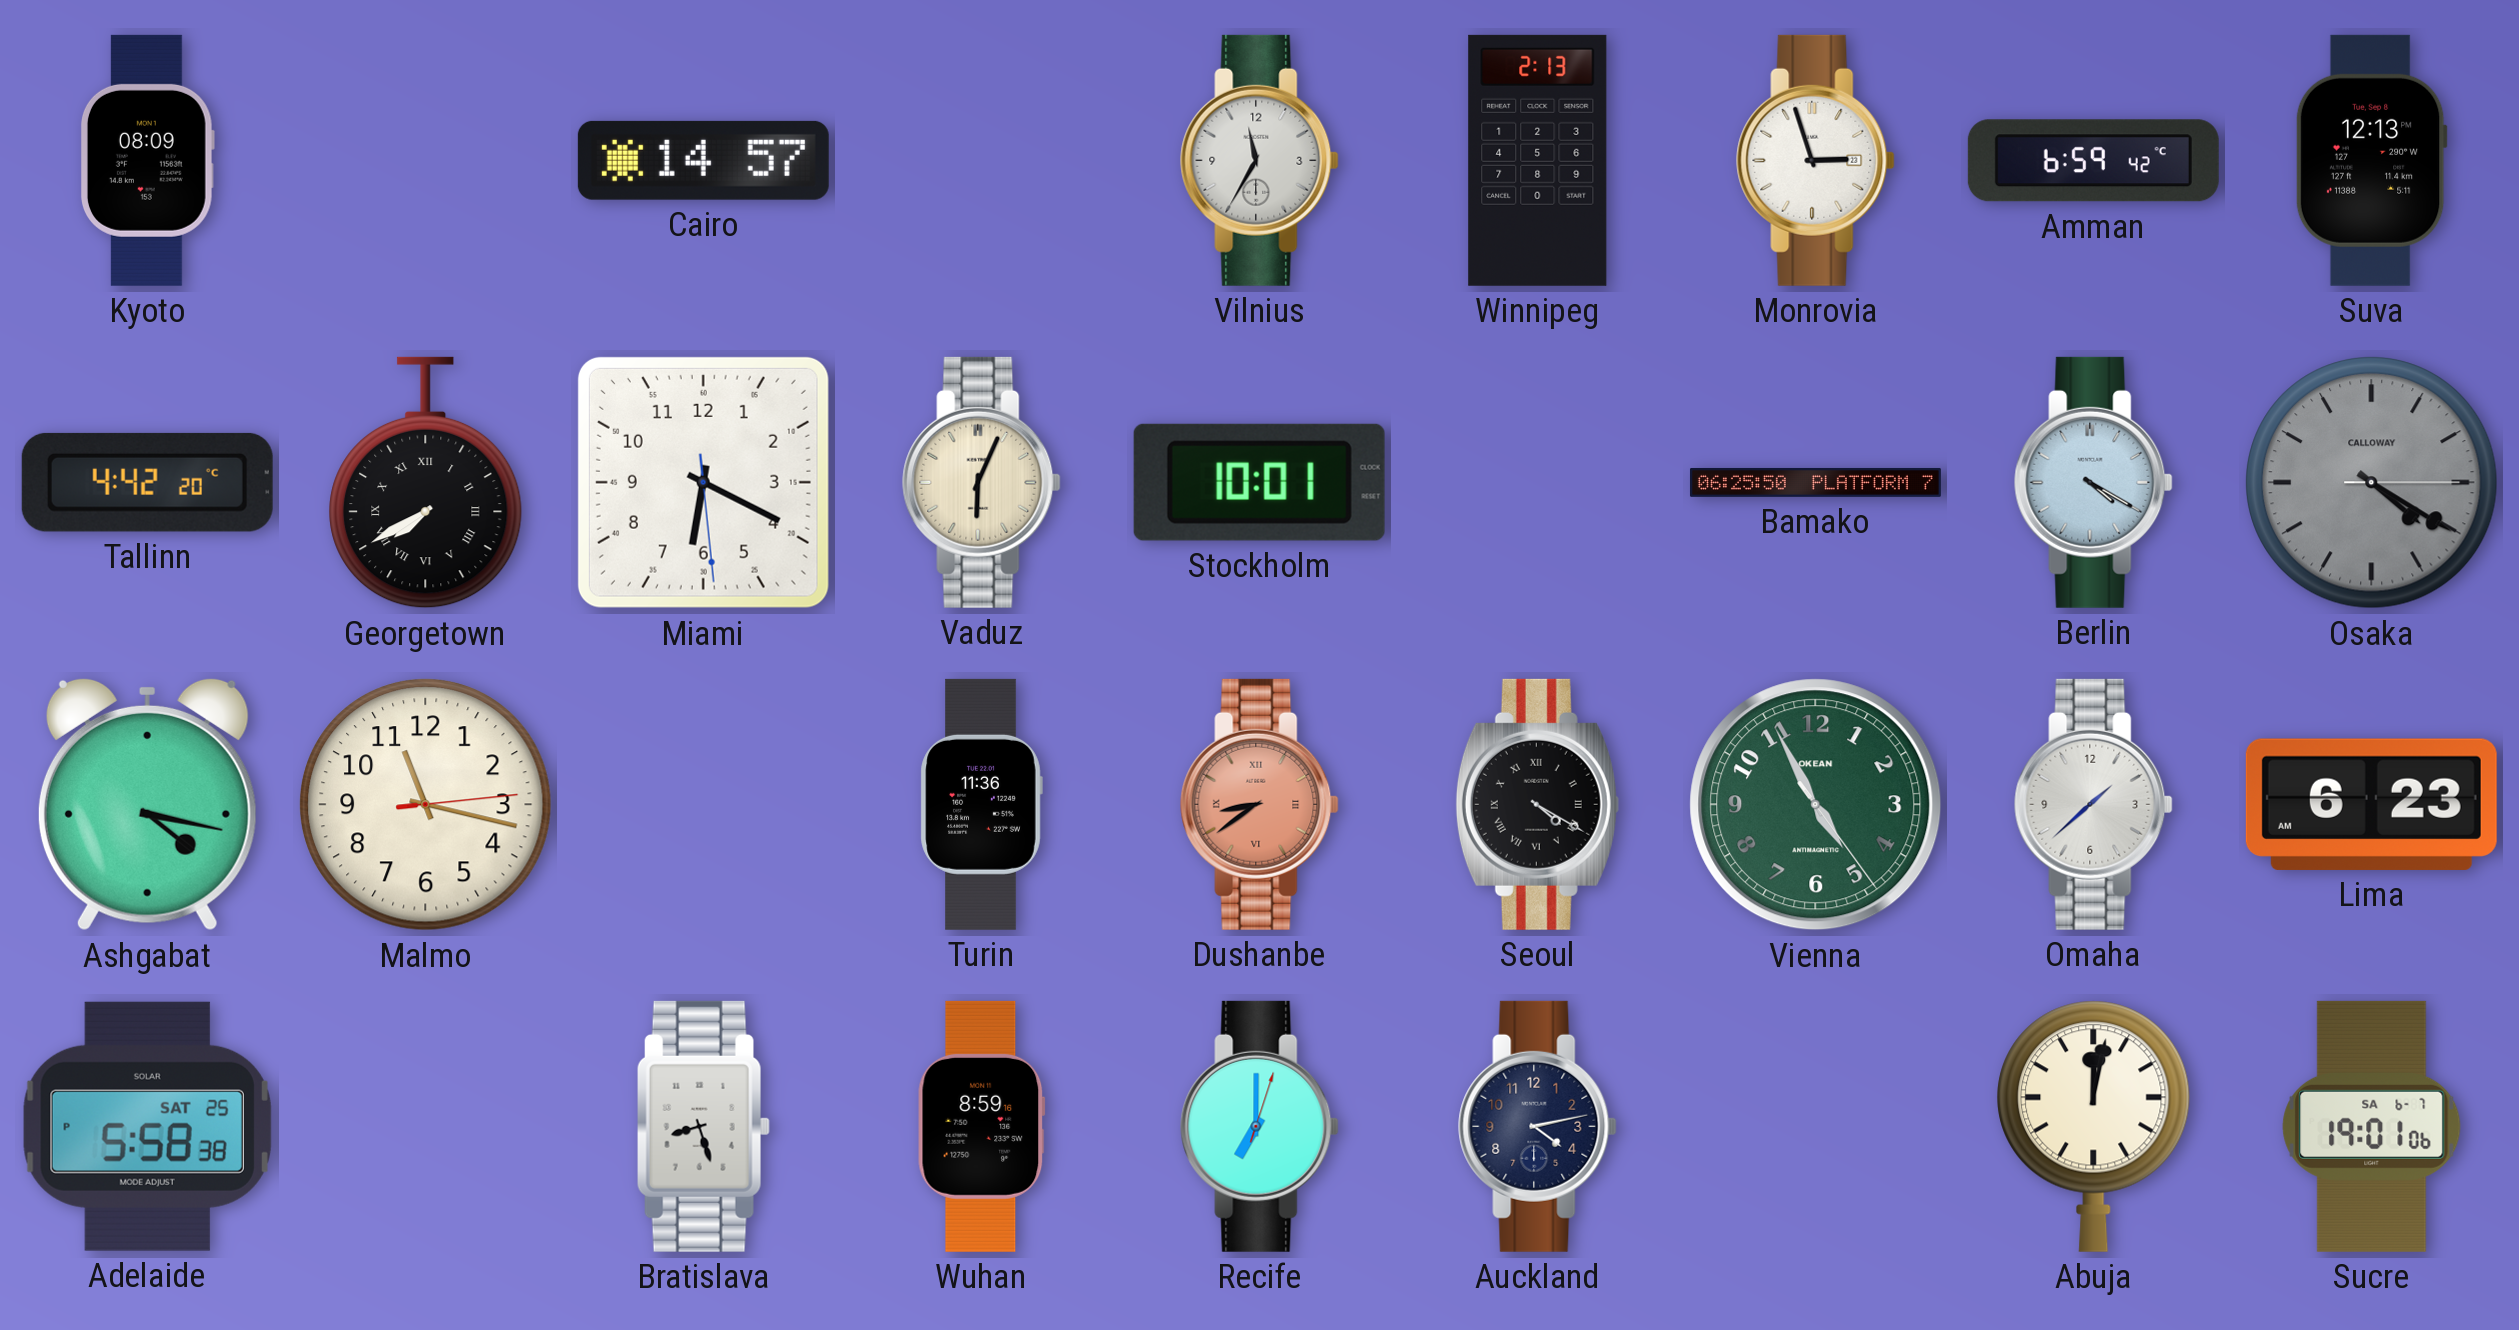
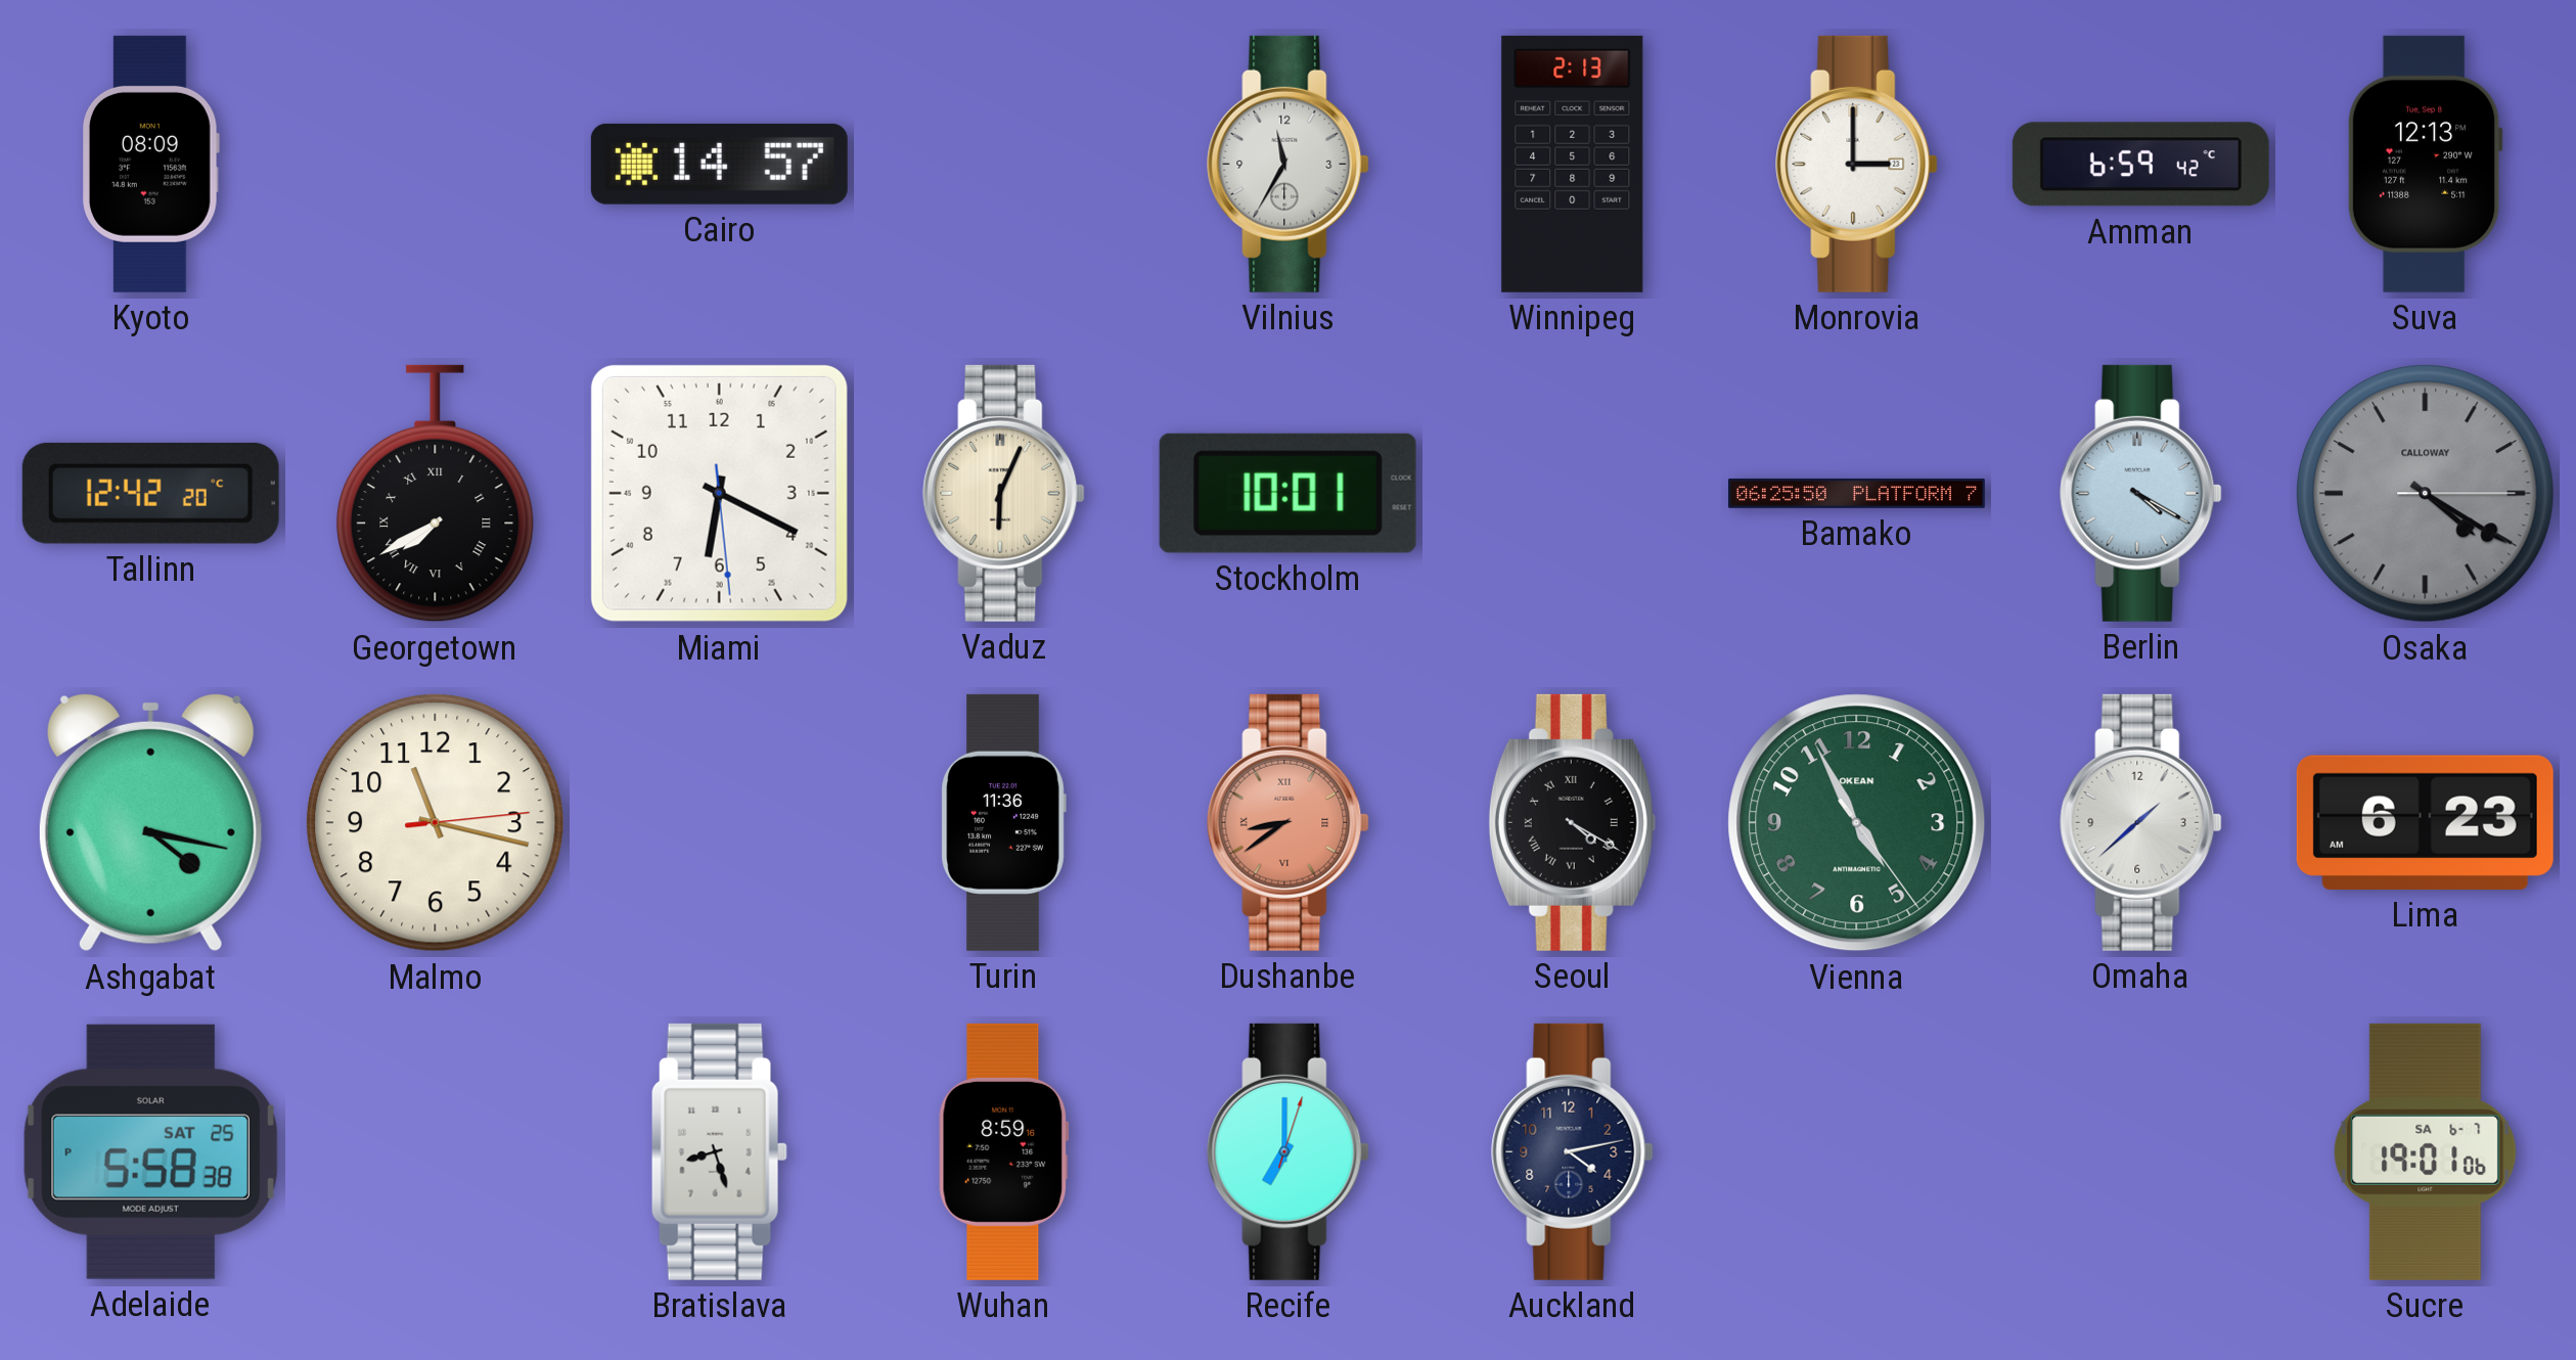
Monrovia: 2:57 -> 3:00 (1857, 164)
Tallinn: 4:42 -> 12:42 (150, 493)
Abuja: 12:02 -> none (2094, 1126)
